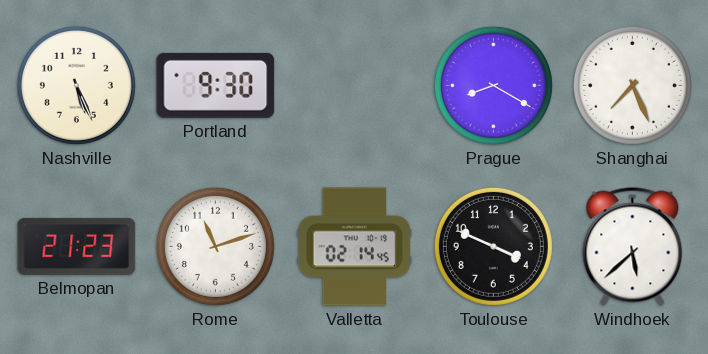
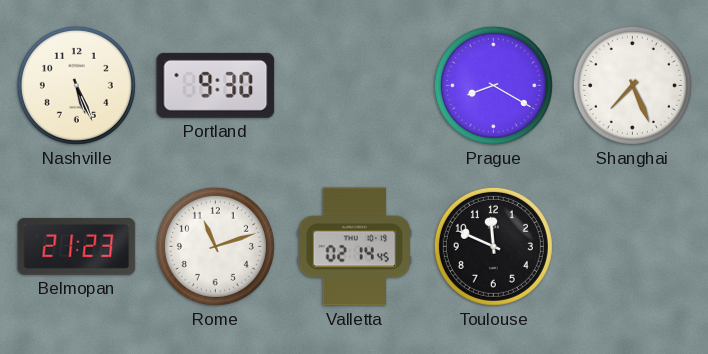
Toulouse: 3:49 -> 11:49 (493, 246)
Windhoek: 5:38 -> none (633, 247)
